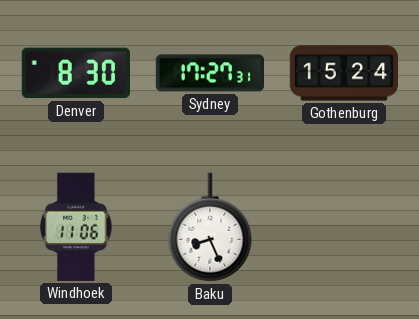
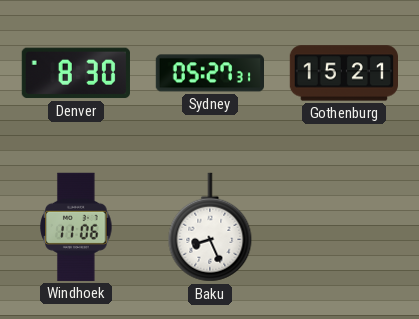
Sydney: 17:27 -> 05:27 (209, 73)
Gothenburg: 15:24 -> 15:21 (343, 73)
